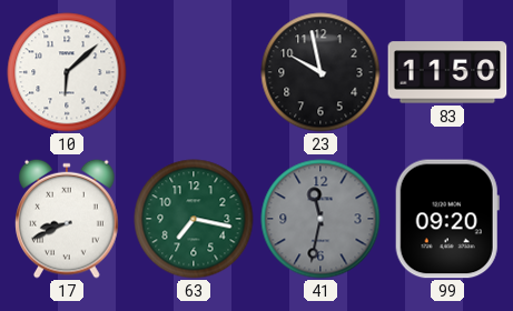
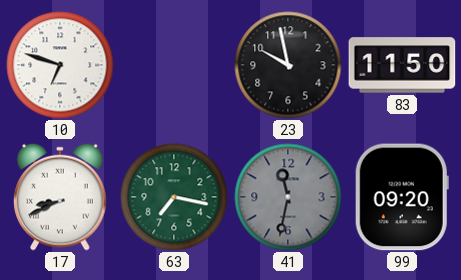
10: 6:08 -> 6:48 (60, 65)
